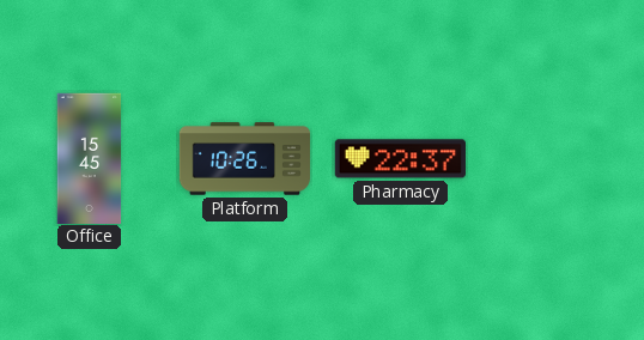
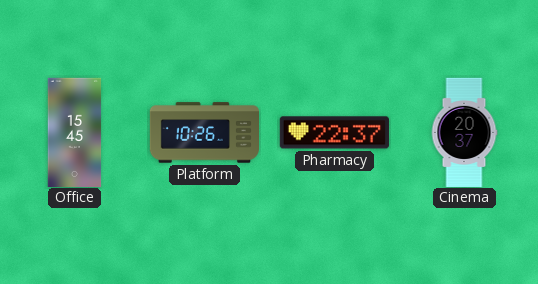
Cinema: none -> 20:37 (464, 132)
